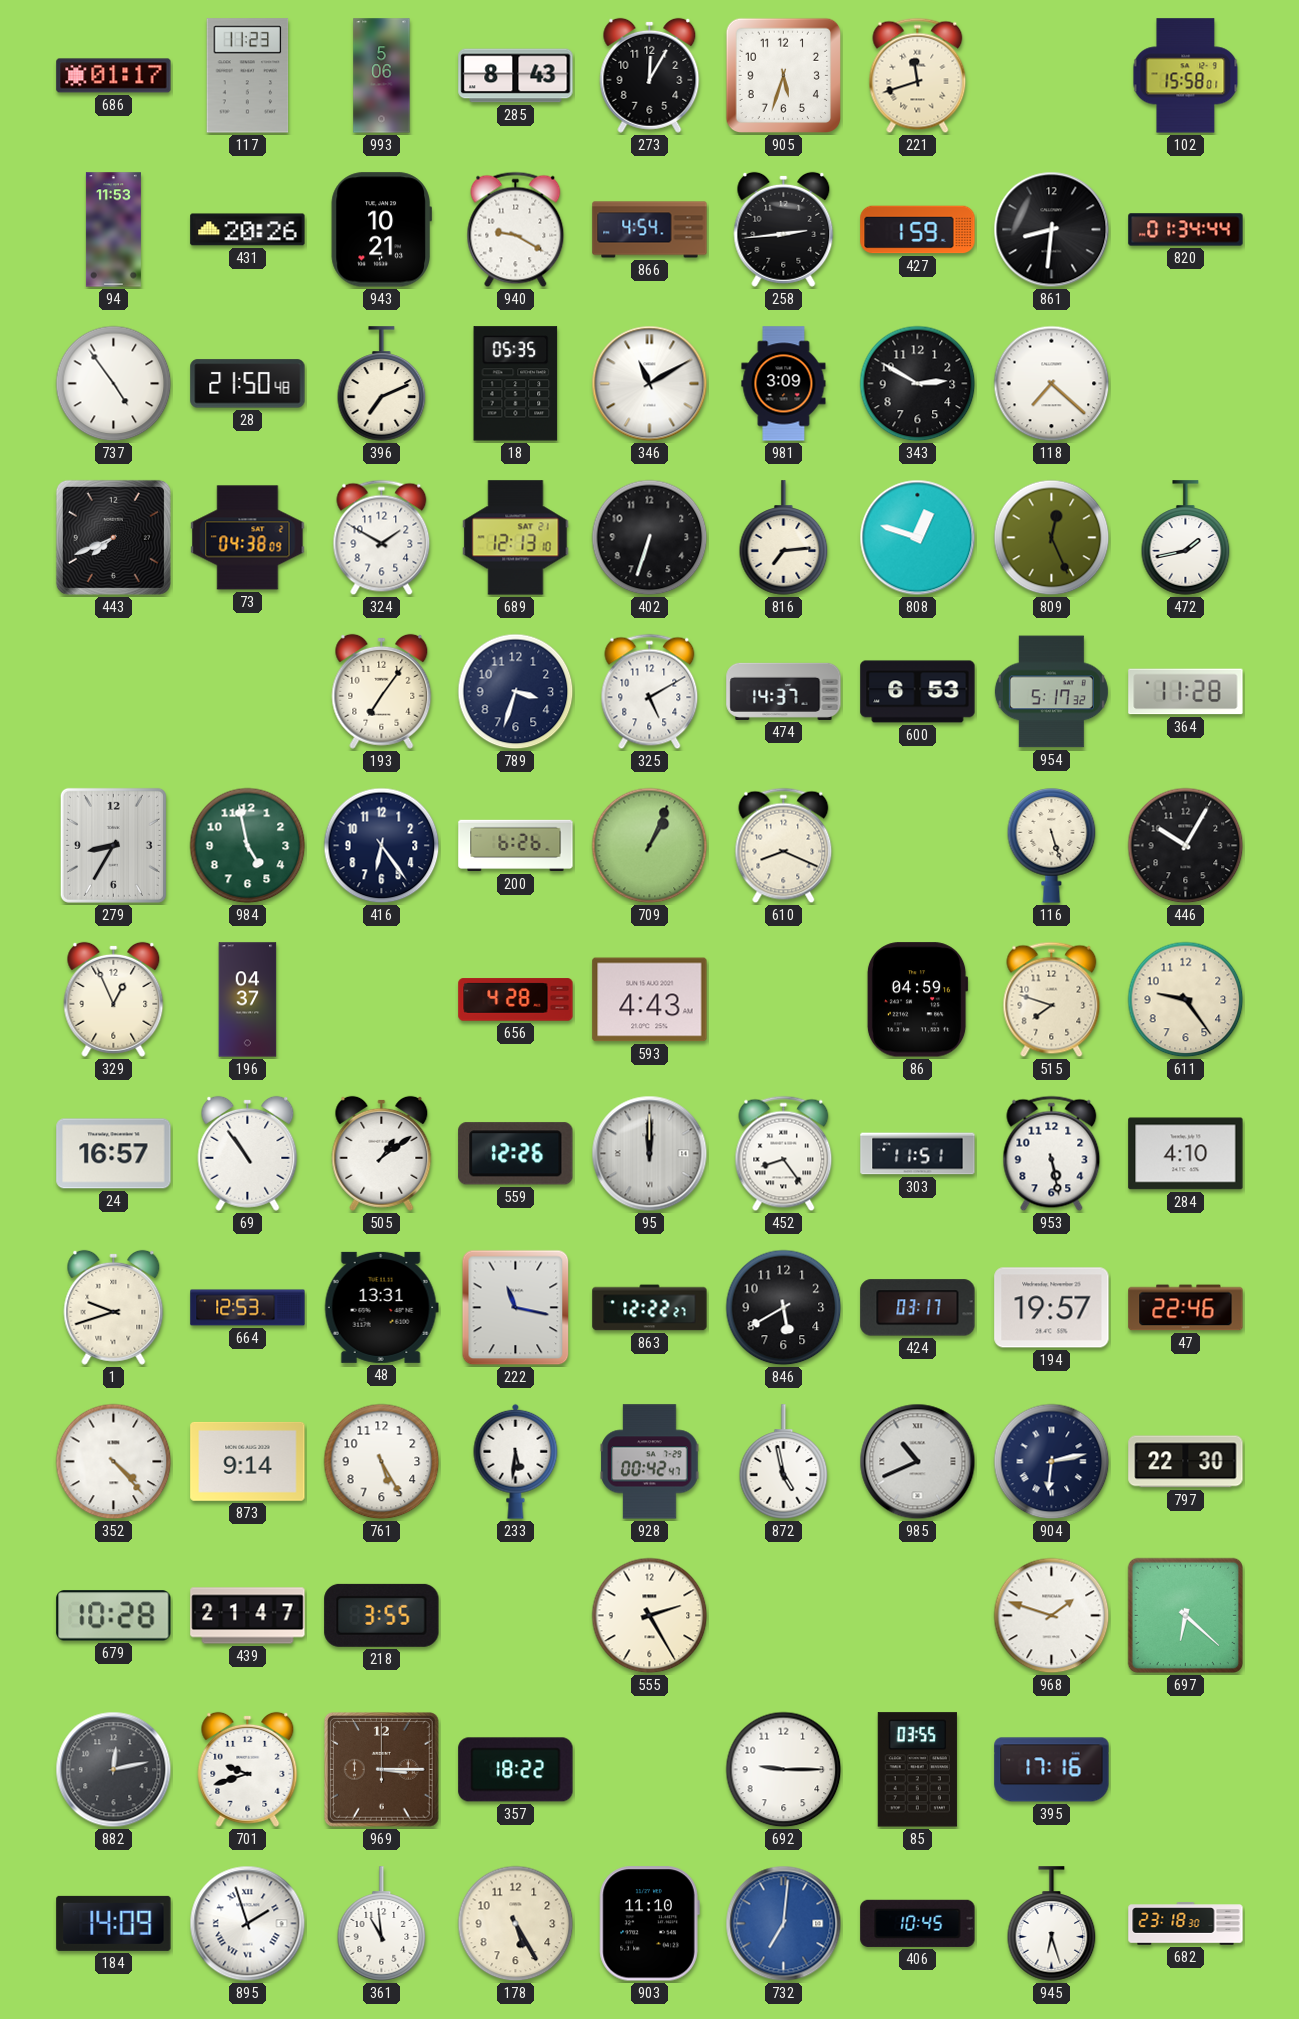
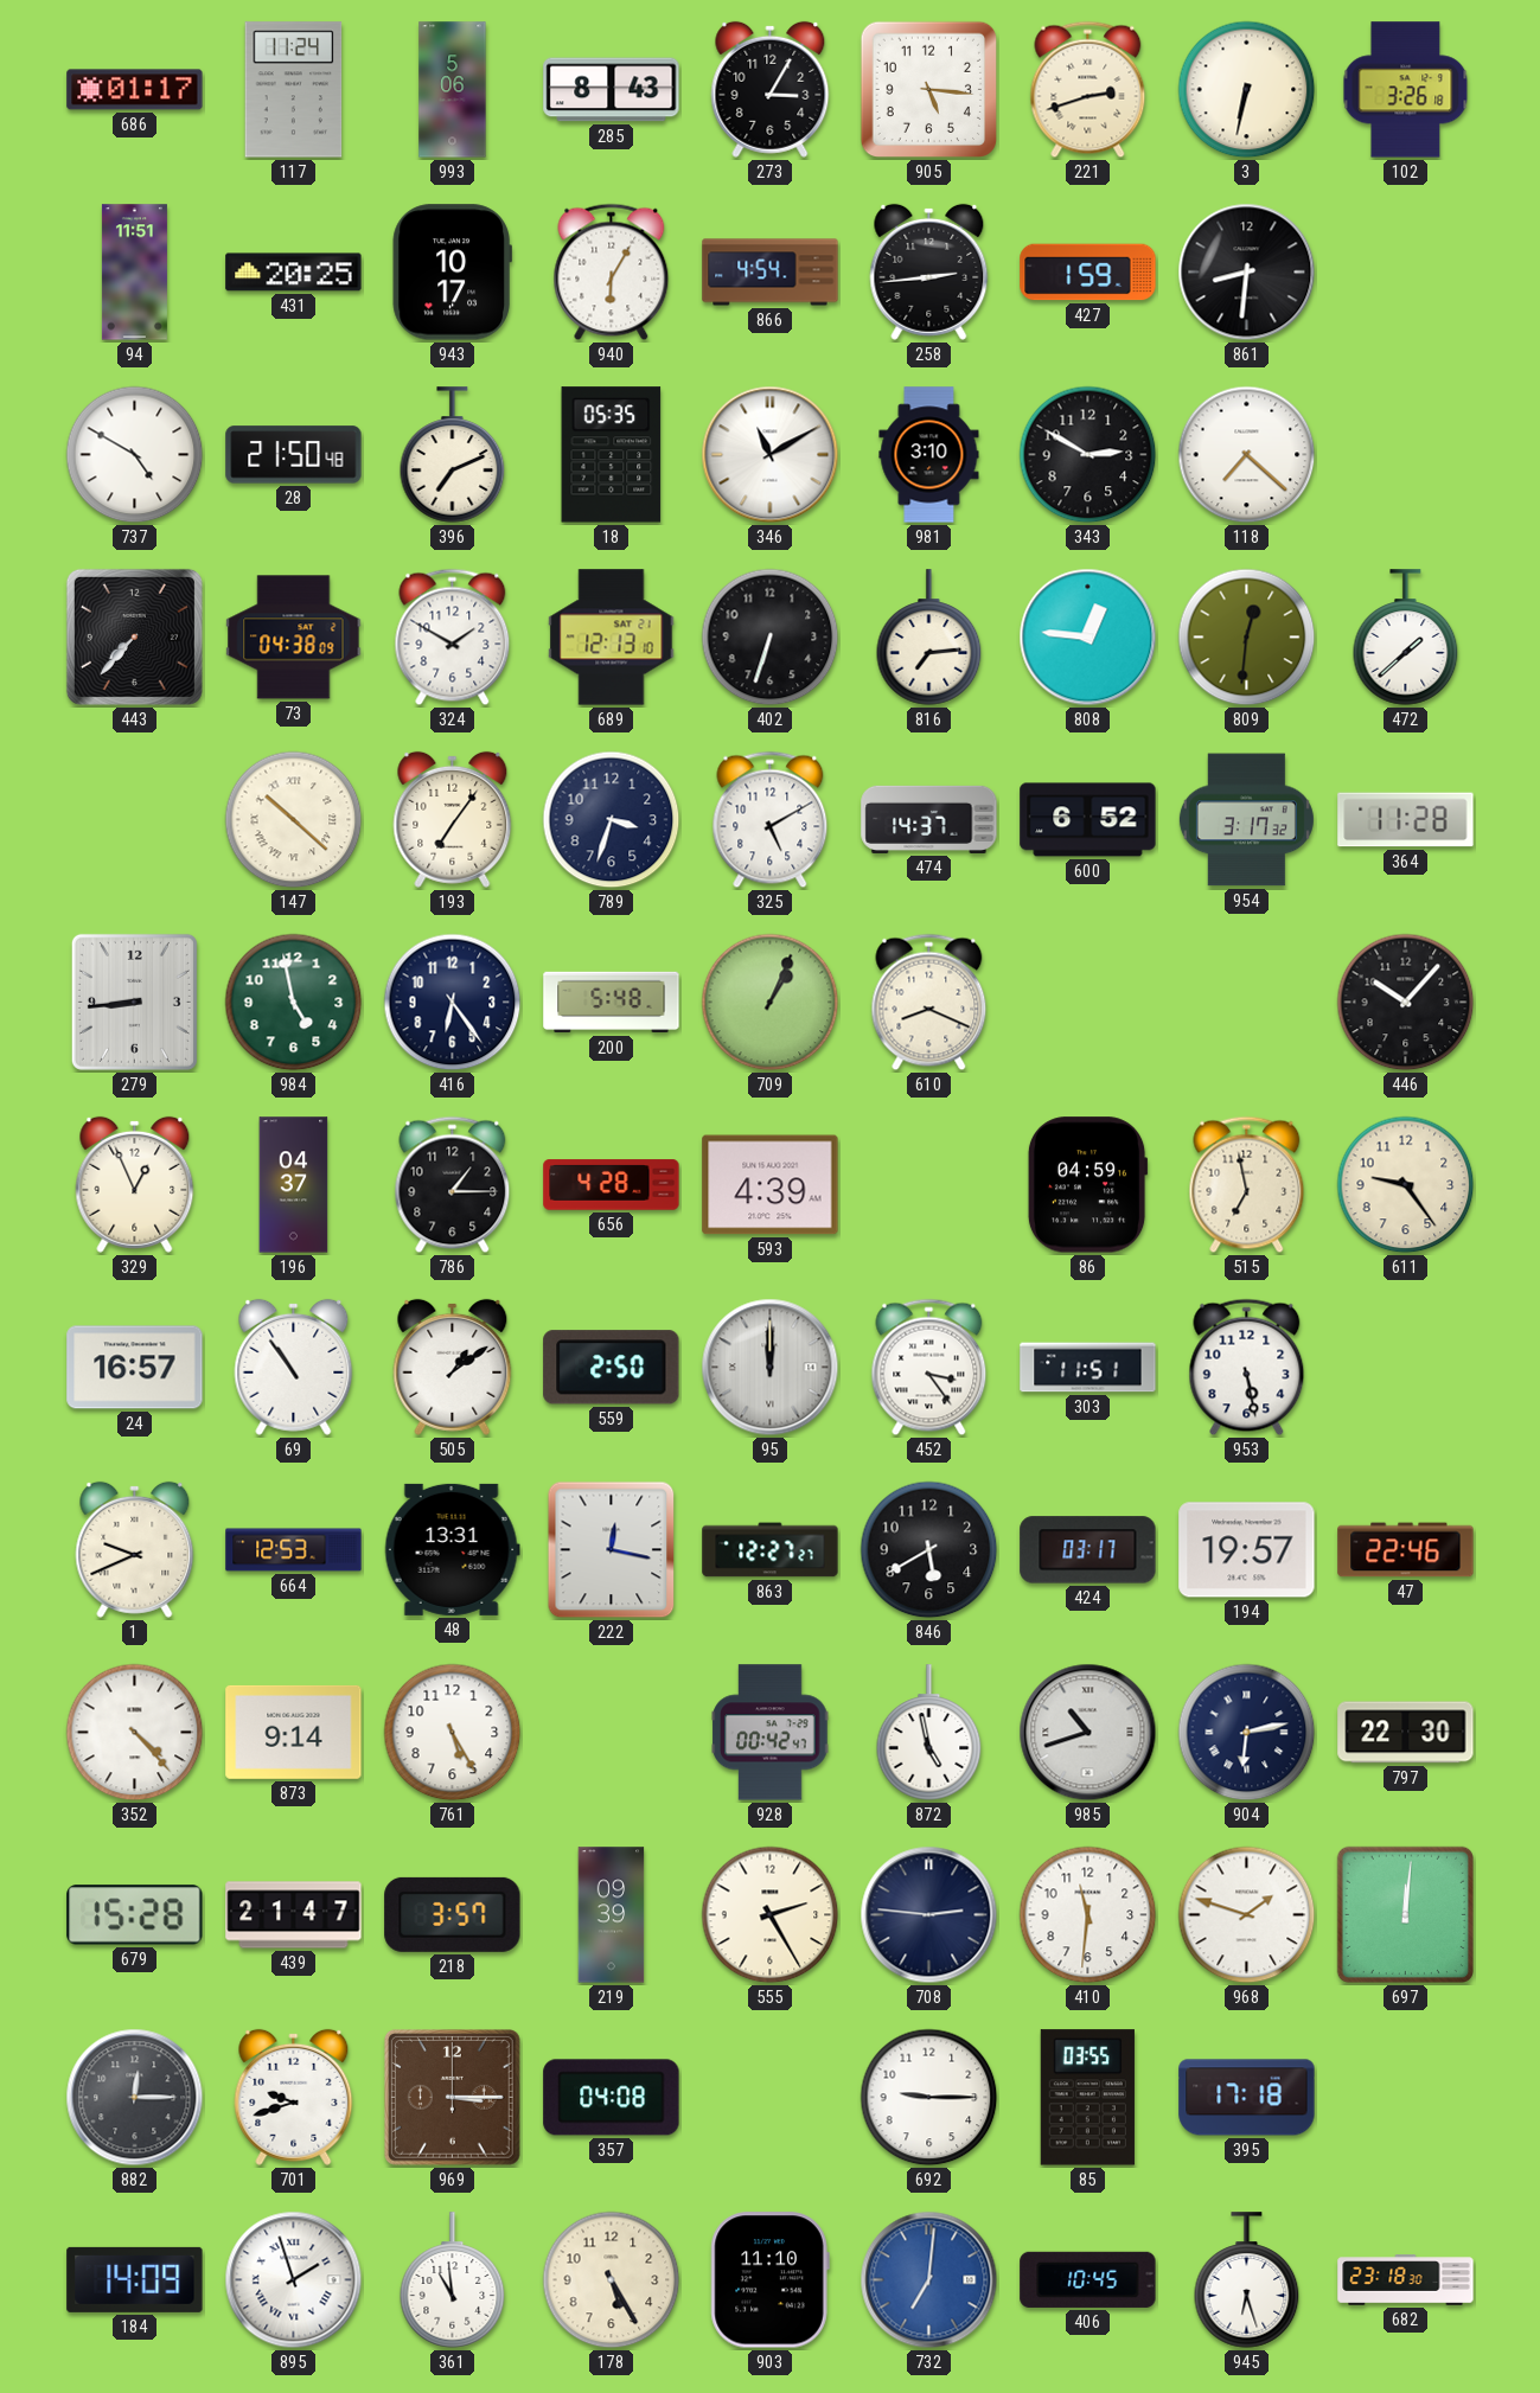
117: 11:23 -> 11:24 (294, 90)
273: 12:05 -> 3:05 (771, 89)
905: 5:33 -> 5:16 (929, 90)
221: 11:42 -> 2:42 (1088, 90)
3: none -> 6:32 (1247, 90)
102: 15:58 -> 3:26 (1406, 90)
94: 11:53 -> 11:51 (134, 273)
431: 20:26 -> 20:25 (294, 273)
943: 10:21 -> 10:17 (452, 273)
940: 9:20 -> 6:05 (612, 273)
820: 01:34 -> none (1186, 230)
737: 4:54 -> 4:50 (135, 455)
981: 3:09 -> 3:10 (929, 455)
443: 7:41 -> 7:37 (134, 636)
808: 12:48 -> 12:46 (1088, 638)
809: 12:26 -> 12:31 (1247, 638)
472: 1:43 -> 1:38 (1406, 638)
147: none -> 10:22 (294, 820)
600: 6:53 -> 6:52 (1088, 820)
954: 5:17 -> 3:17 (1246, 820)
279: 8:35 -> 8:44 (134, 1002)
200: 6:26 -> 5:48 (612, 1003)
116: 5:27 -> none (1052, 846)
446: 10:05 -> 10:07 (1406, 1003)
786: none -> 1:15 (453, 1185)
593: 4:43 -> 4:39 (771, 1185)
515: 7:48 -> 6:58 (1247, 1185)
559: 12:26 -> 2:50 (612, 1368)
452: 8:24 -> 3:24 (929, 1368)
284: 4:10 -> none (1186, 1154)
1: 9:42 -> 9:41 (135, 1549)
222: 11:17 -> 12:17 (612, 1550)
863: 12:22 -> 12:27 (771, 1550)
233: 5:31 -> none (516, 1461)
985: 10:41 -> 10:42 (1088, 1733)
679: 10:28 -> 15:28 (135, 1915)
218: 3:55 -> 3:57 (453, 1914)
219: none -> 09:39 (612, 1915)
708: none -> 2:46 (929, 1915)
410: none -> 11:31 (1088, 1915)
697: 6:22 -> 12:01 (1405, 1914)
882: 12:13 -> 12:15 (135, 2098)
357: 18:22 -> 04:08 (612, 2098)
395: 17:16 -> 17:18 (1247, 2098)
